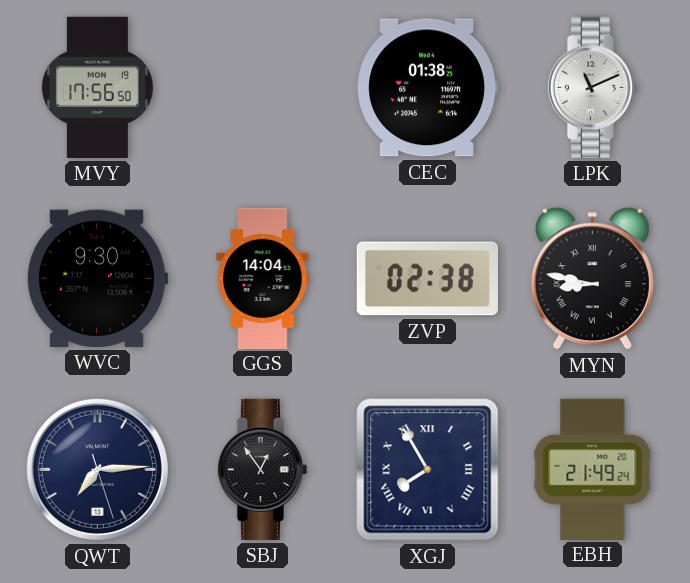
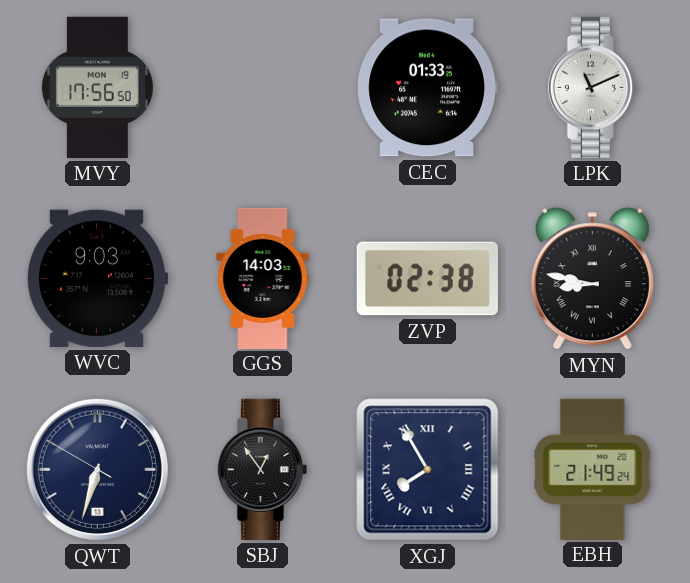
CEC: 01:38 -> 01:33 (427, 88)
WVC: 9:30 -> 9:03 (97, 278)
GGS: 14:04 -> 14:03 (263, 278)
QWT: 7:14 -> 6:32 (97, 469)
